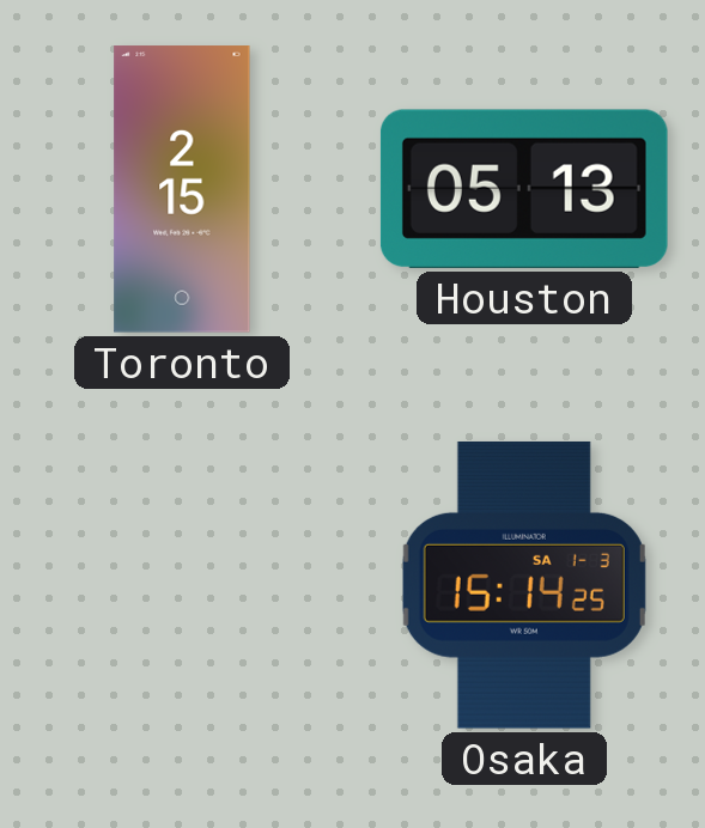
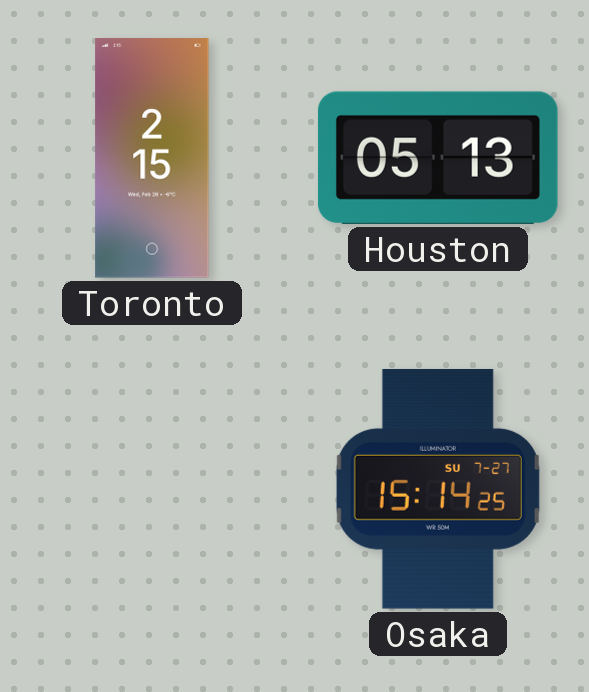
Osaka date: SA 1-3 -> SU 7-27 (438, 489)
